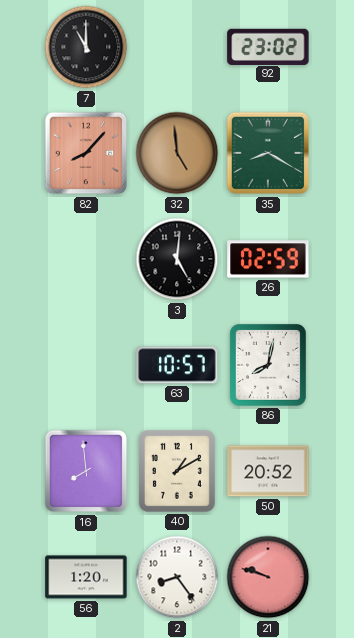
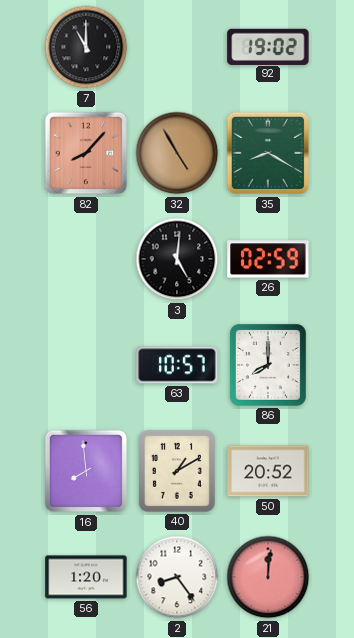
92: 23:02 -> 19:02 (268, 46)
32: 4:59 -> 4:55 (177, 153)
86: 8:02 -> 8:00 (268, 365)
21: 9:48 -> 12:01 (268, 577)
